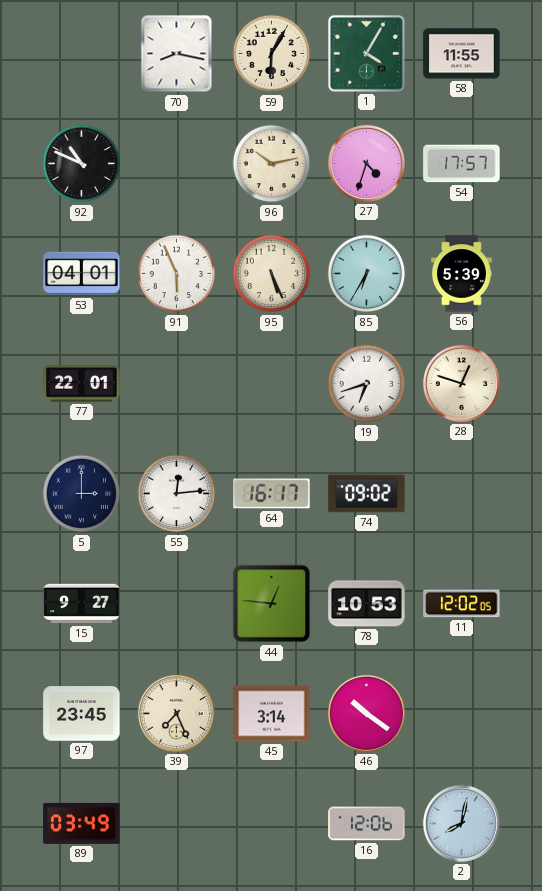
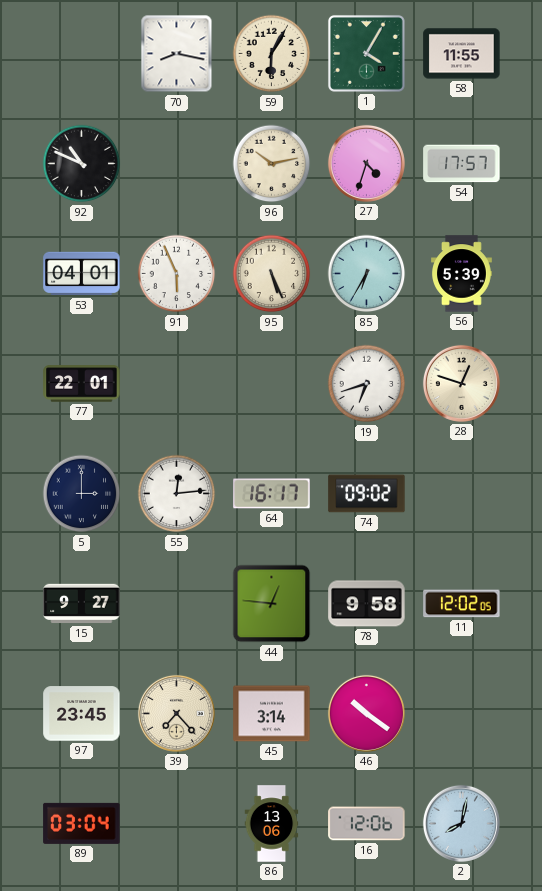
78: 10:53 -> 9:58 (367, 604)
39: 7:26 -> 7:23 (176, 713)
89: 03:49 -> 03:04 (82, 823)
86: none -> 13:06 (272, 824)
